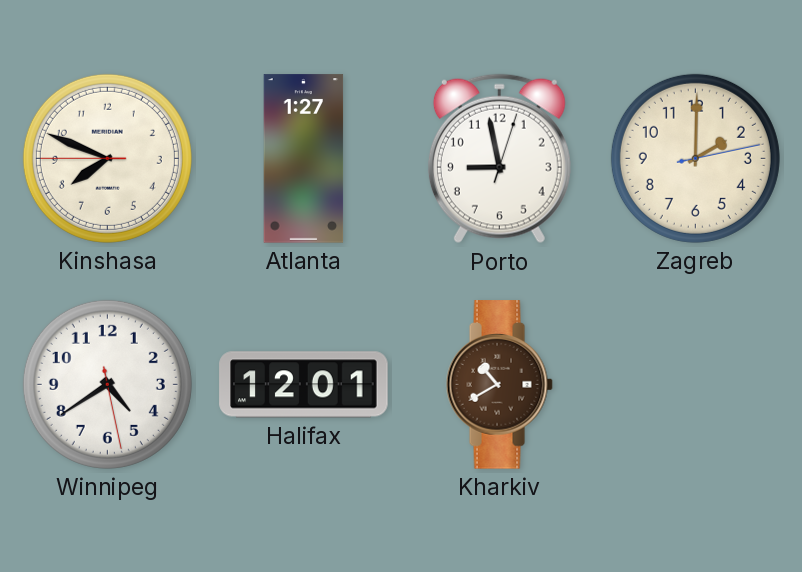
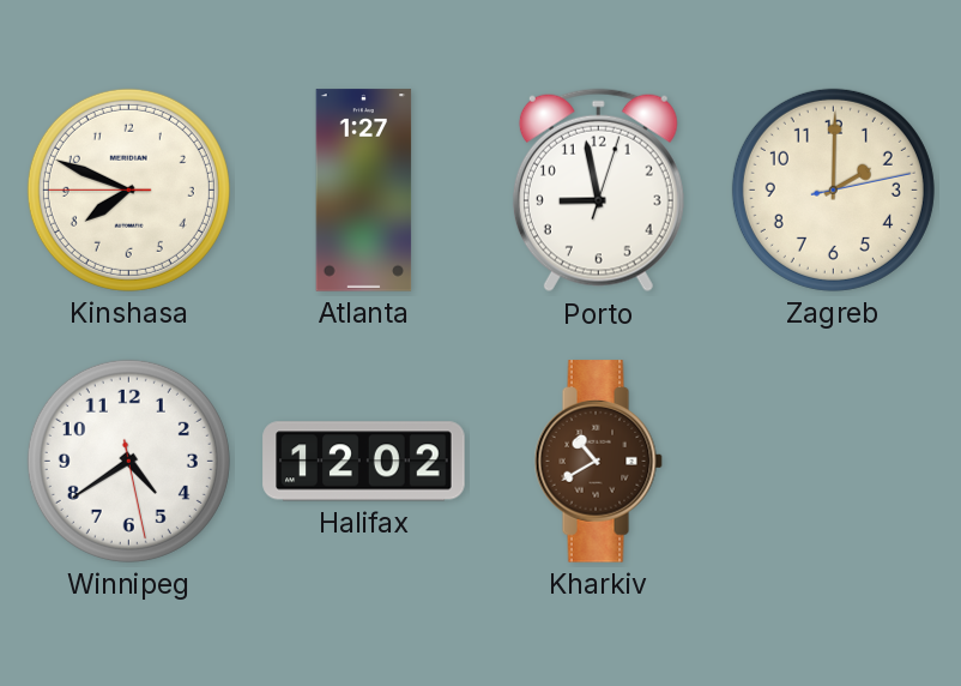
Halifax: 12:01 -> 12:02 (364, 462)
